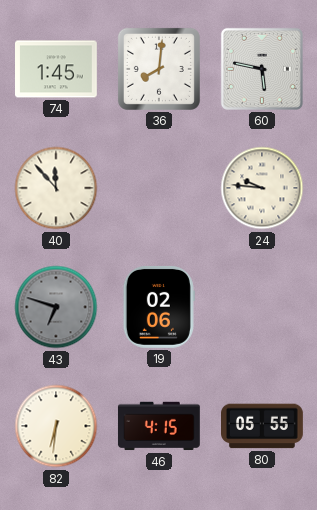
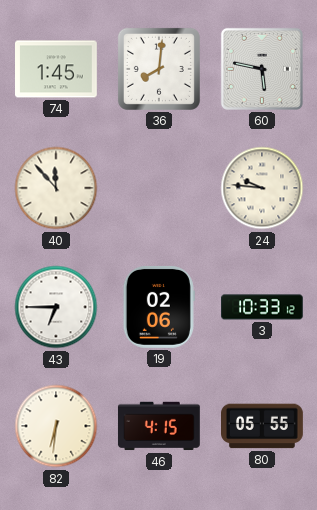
43: 6:48 -> 6:45 (56, 307)
43 dial: grey -> white (56, 307)
3: none -> 10:33 (263, 307)
